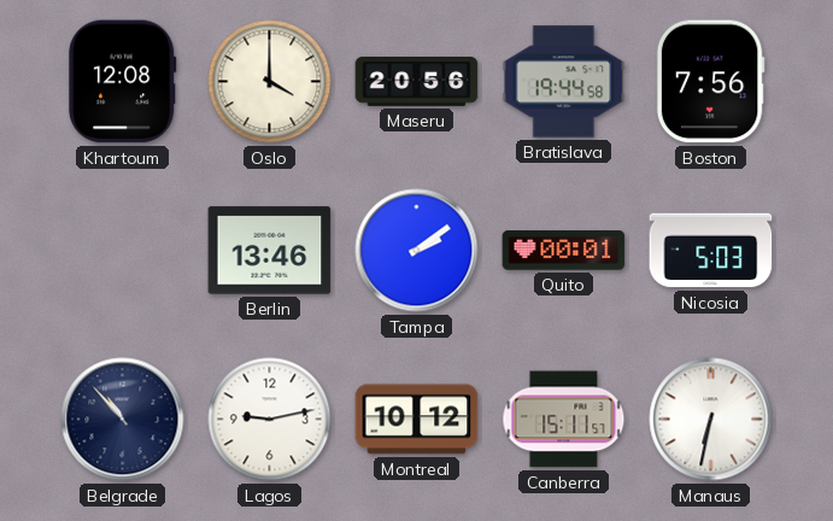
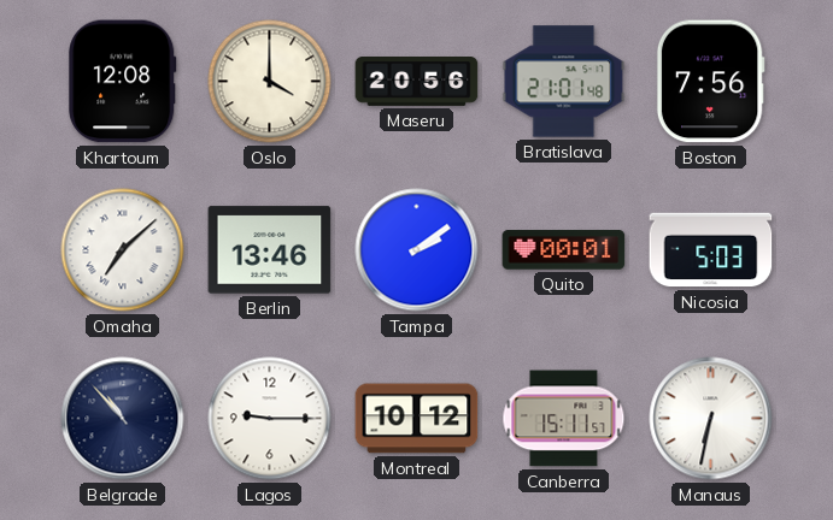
Bratislava: 19:44 -> 21:01 (564, 82)
Omaha: none -> 7:08 (123, 250)
Lagos: 9:13 -> 9:15 (270, 419)
